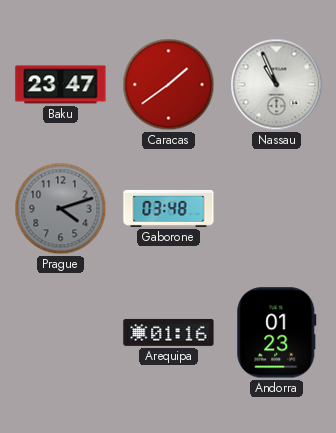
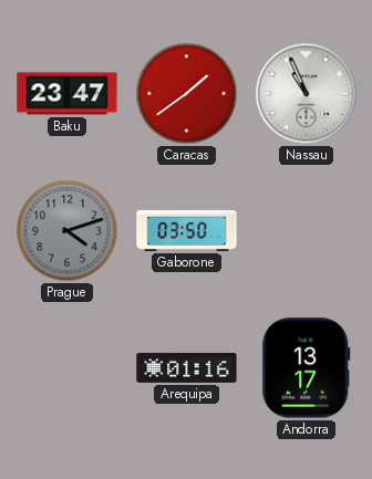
Gaborone: 03:48 -> 03:50 (187, 230)
Andorra: 01:23 -> 13:17 (307, 368)
